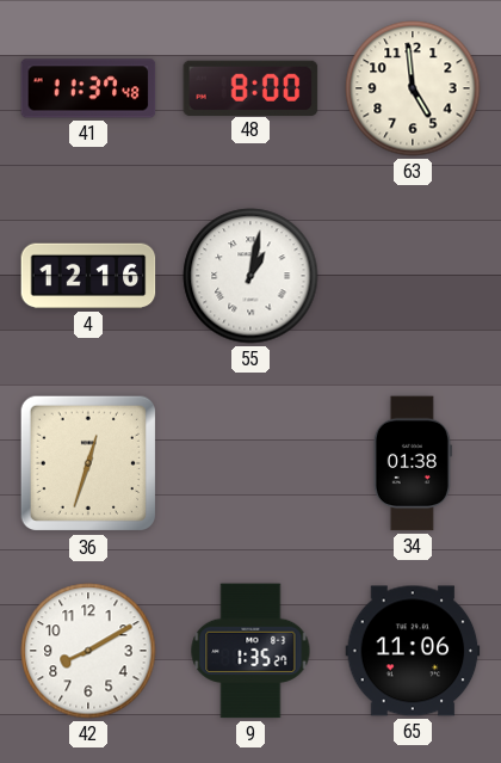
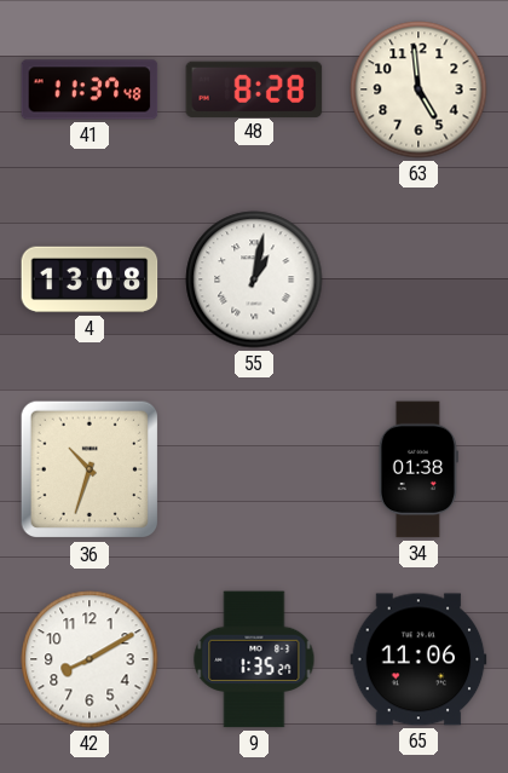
48: 8:00 -> 8:28 (254, 88)
4: 12:16 -> 13:08 (90, 279)
36: 12:33 -> 10:33 (90, 469)
